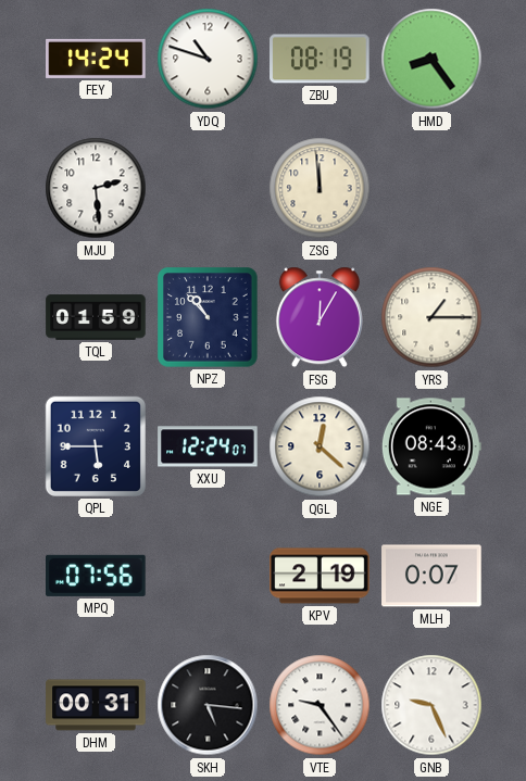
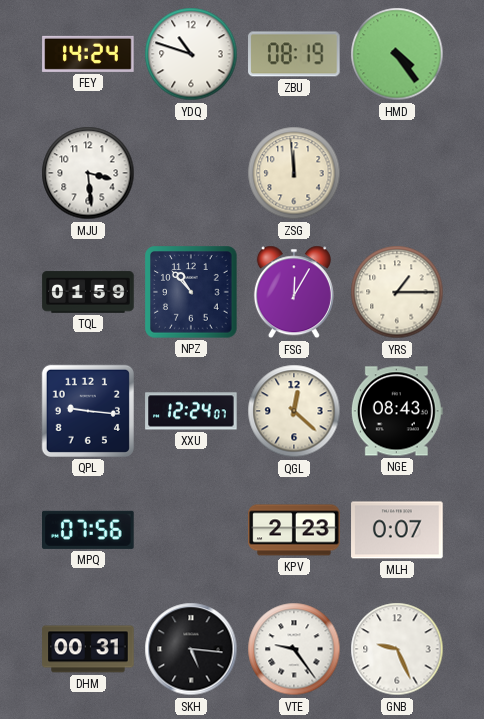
HMD: 8:24 -> 4:24 (397, 54)
MJU: 2:29 -> 3:29 (88, 173)
QPL: 5:45 -> 9:16 (88, 411)
KPV: 2:19 -> 2:23 (294, 530)
